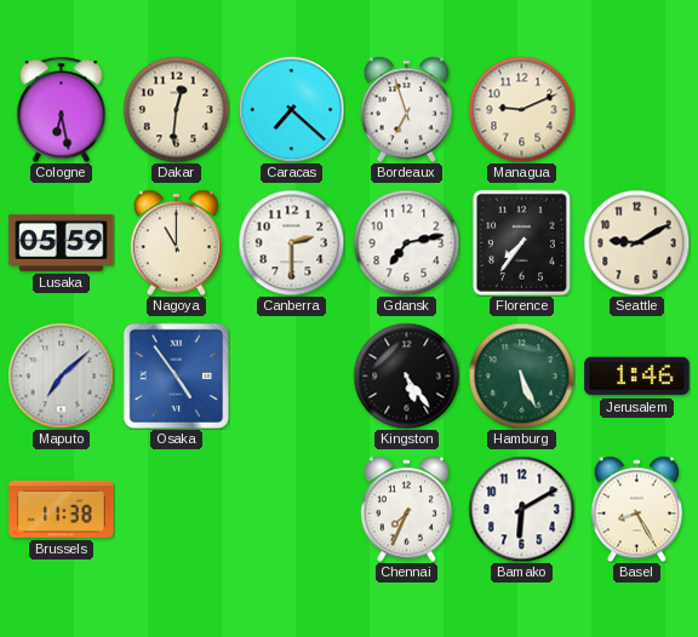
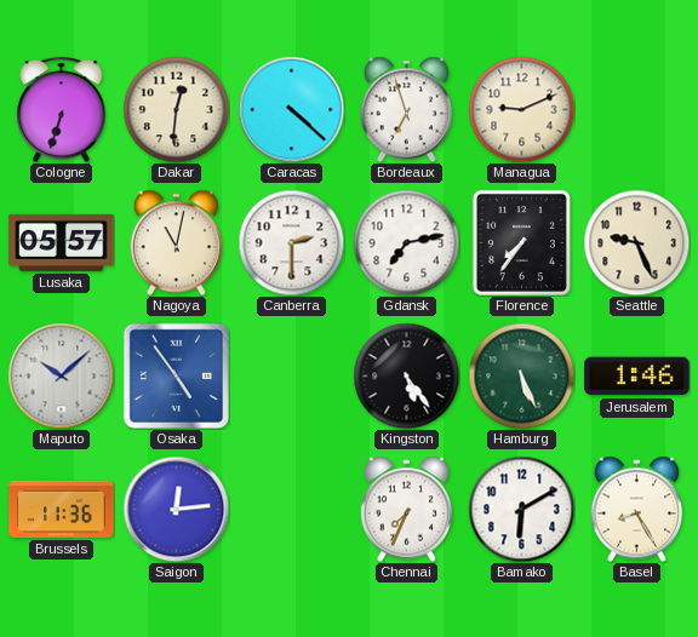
Cologne: 6:28 -> 6:33 (62, 109)
Caracas: 7:22 -> 4:22 (291, 109)
Lusaka: 05:59 -> 05:57 (62, 242)
Nagoya: 11:00 -> 11:02 (176, 242)
Seattle: 9:10 -> 9:26 (636, 242)
Maputo: 7:08 -> 10:08 (61, 375)
Brussels: 11:38 -> 11:36 (62, 509)
Saigon: none -> 12:14 (176, 509)
